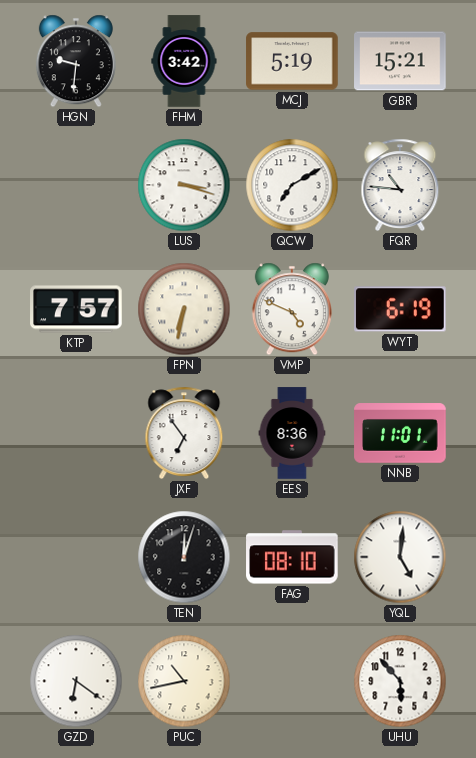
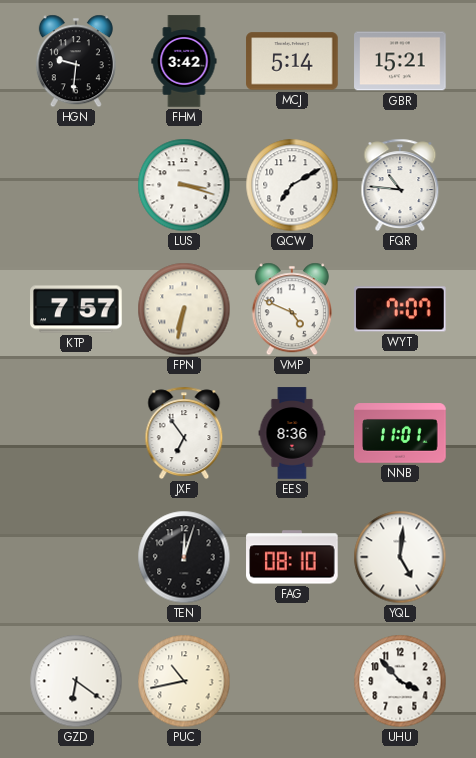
MCJ: 5:19 -> 5:14 (292, 61)
WYT: 6:19 -> 7:07 (401, 309)
UHU: 5:53 -> 3:53 (400, 681)
